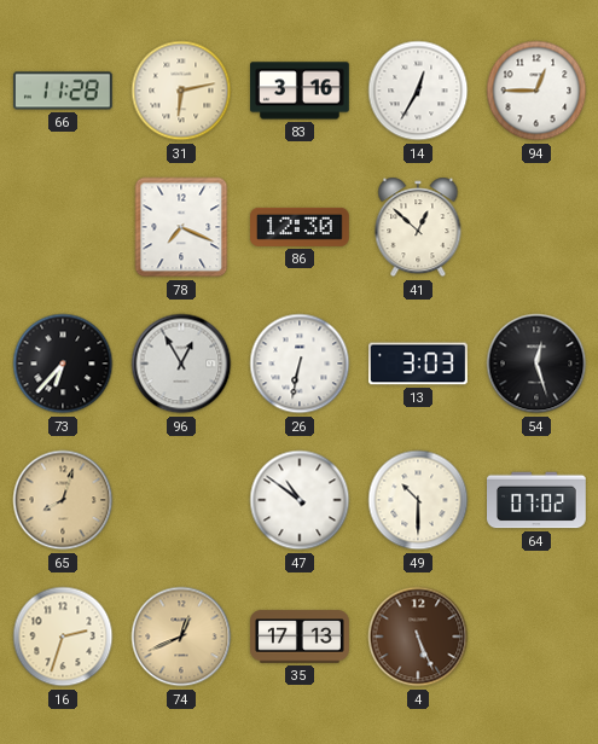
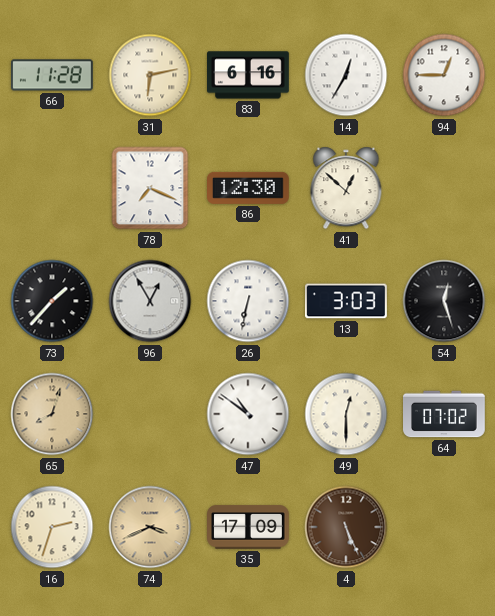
83: 3:16 -> 6:16 (249, 75)
73: 6:37 -> 1:37 (52, 301)
49: 10:30 -> 12:30 (346, 414)
74: 12:41 -> 3:41 (150, 527)
35: 17:13 -> 17:09 (248, 527)
